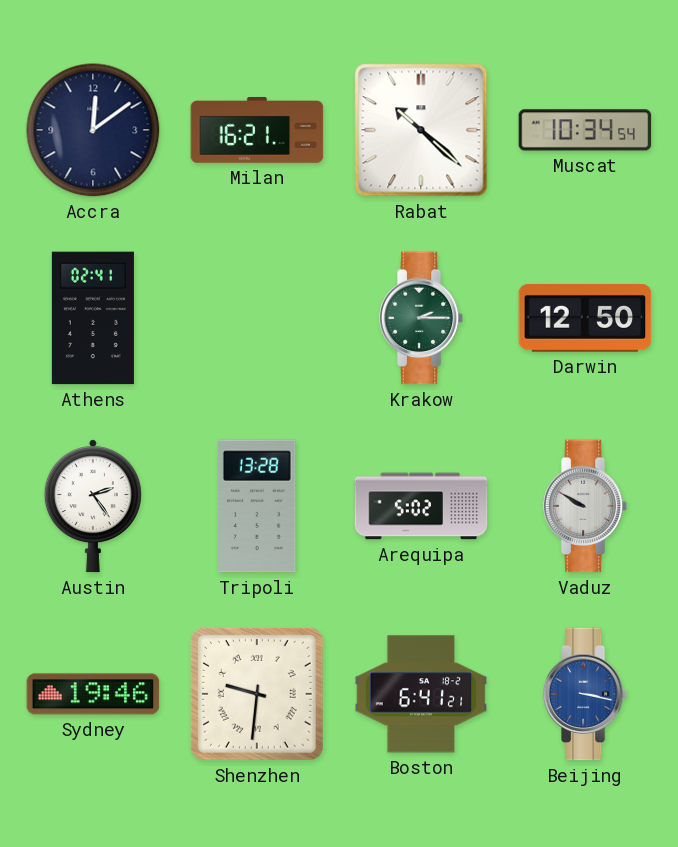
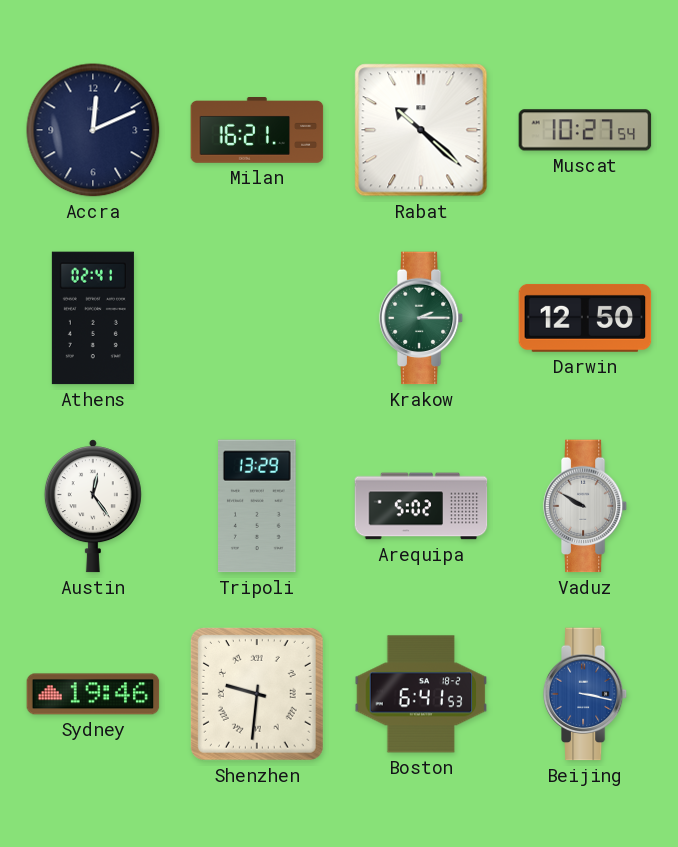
Accra: 12:09 -> 12:11 (93, 130)
Muscat: 10:34 -> 10:27 (585, 130)
Austin: 2:24 -> 12:24 (93, 506)
Tripoli: 13:28 -> 13:29 (258, 506)
Boston: 6:41:21 -> 6:41:53 (421, 694)
